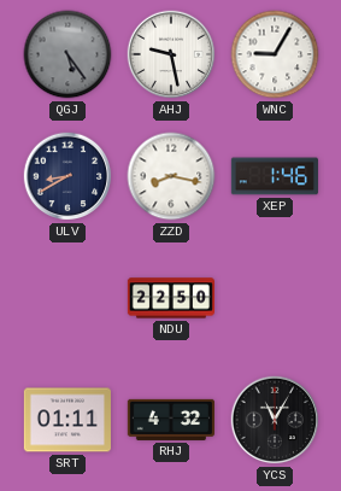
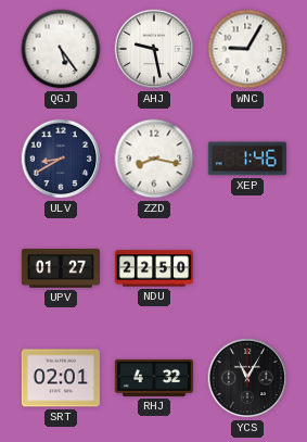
QGJ dial: grey -> white (61, 49)
UPV: none -> 01:27 (60, 268)
SRT: 01:11 -> 02:01 (61, 378)
